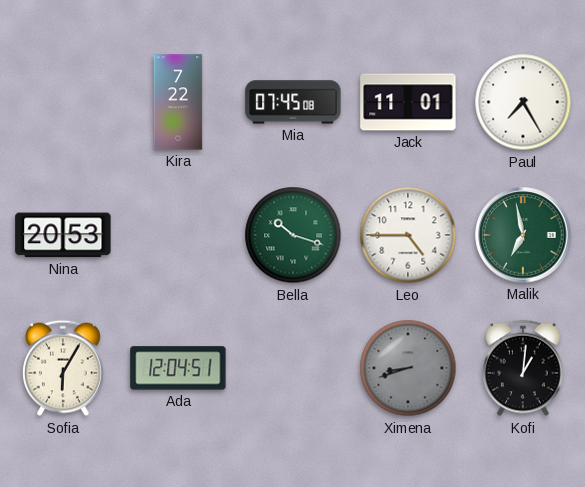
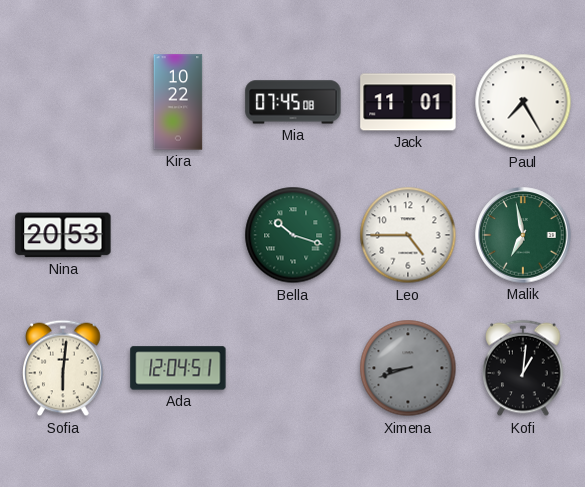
Kira: 7:22 -> 10:22 (178, 102)
Sofia: 6:05 -> 6:01 (63, 368)
